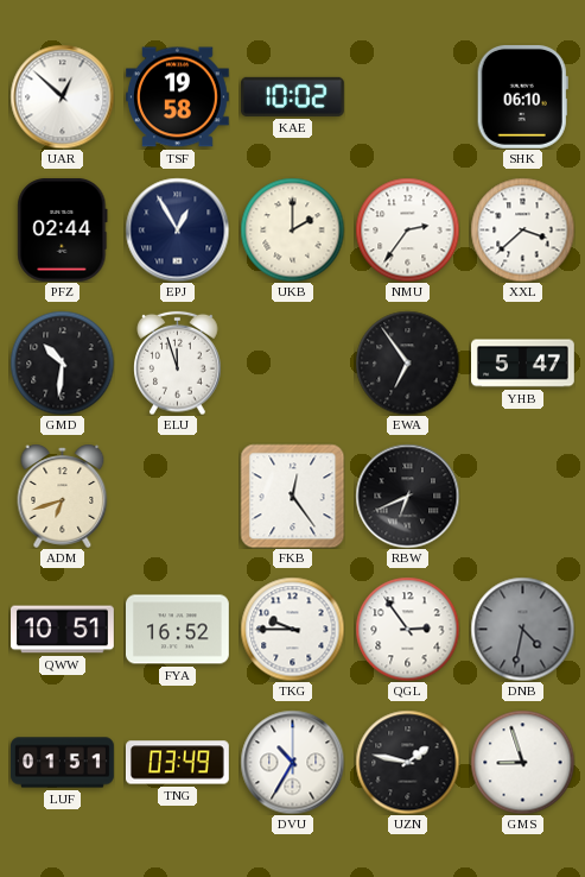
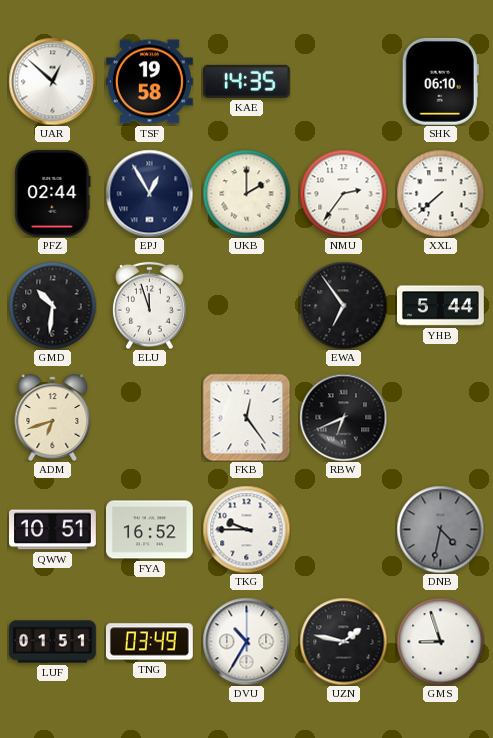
KAE: 10:02 -> 14:35 (246, 81)
XXL: 3:38 -> 7:38 (440, 193)
YHB: 5:47 -> 5:44 (441, 306)
QGL: 2:54 -> none (407, 629)
